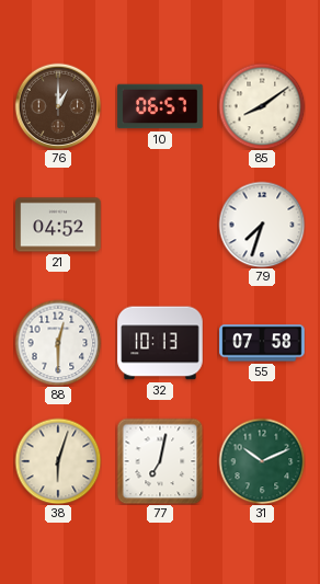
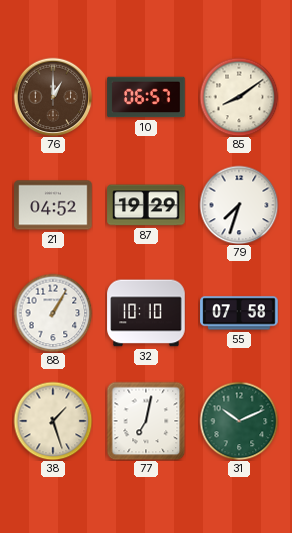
87: none -> 19:29 (146, 205)
88: 12:30 -> 1:05 (53, 313)
32: 10:13 -> 10:10 (146, 313)
38: 6:03 -> 1:27 (53, 421)
